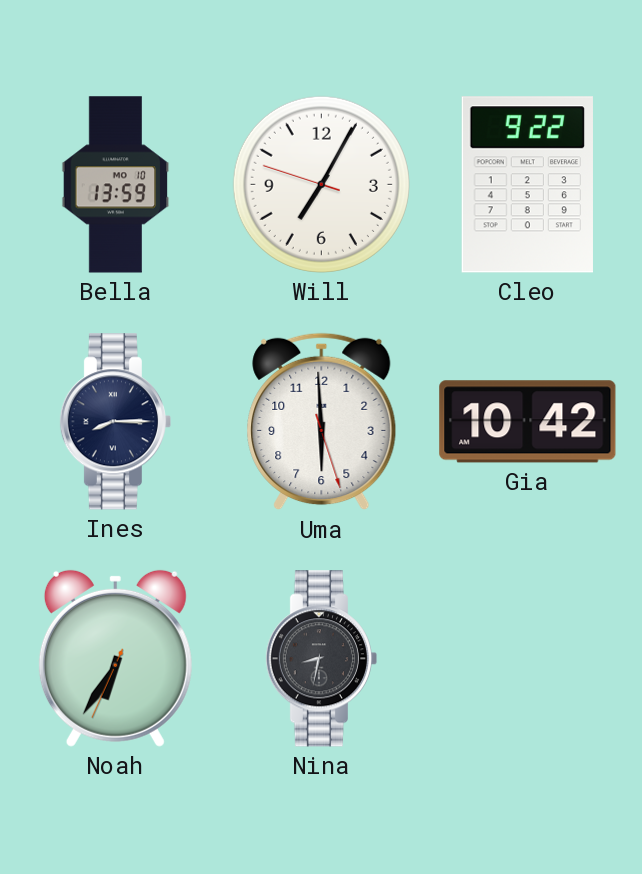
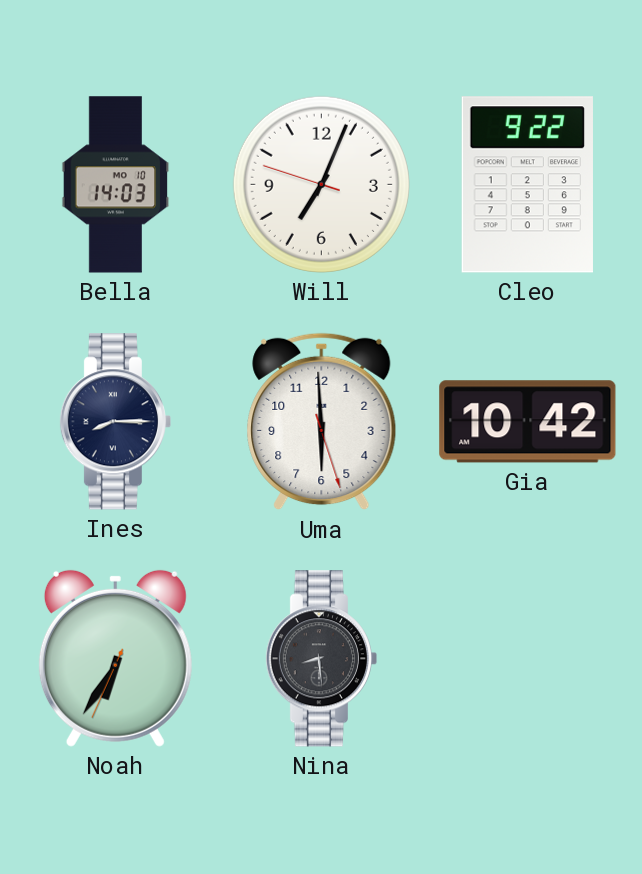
Bella: 13:59 -> 14:03 (116, 185)
Will: 7:04 -> 7:03 (321, 184)
Nina: 8:32 -> 8:29 (321, 659)
